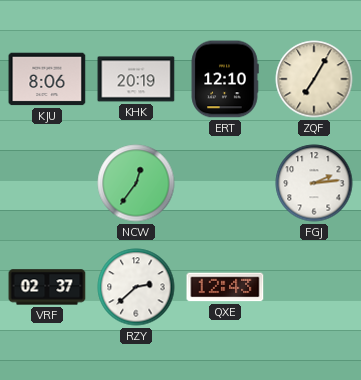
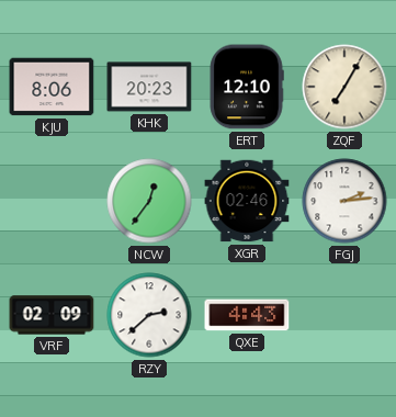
KHK: 20:19 -> 20:23 (149, 87)
XGR: none -> 02:46 (247, 201)
VRF: 02:37 -> 02:09 (52, 315)
QXE: 12:43 -> 4:43 (247, 315)
